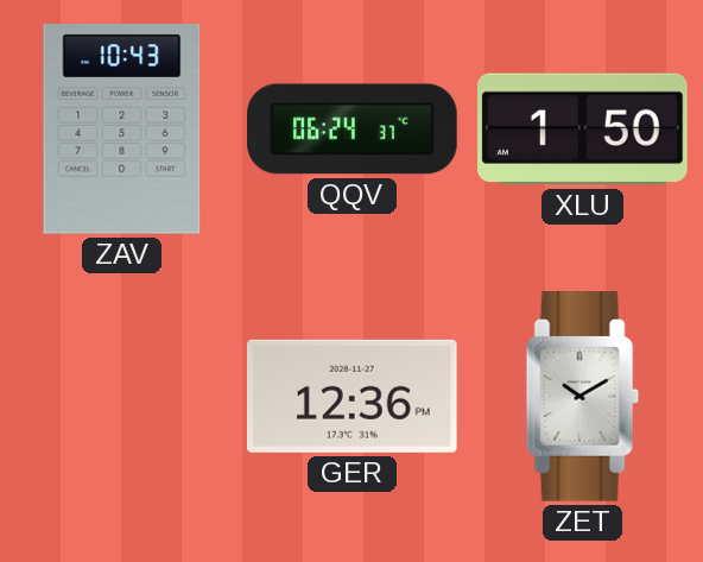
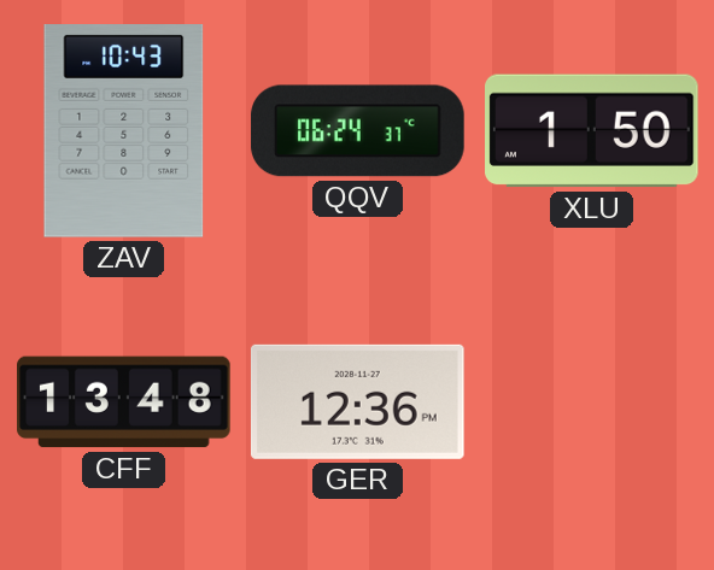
CFF: none -> 13:48 (124, 402)
ZET: 10:10 -> none (582, 397)
